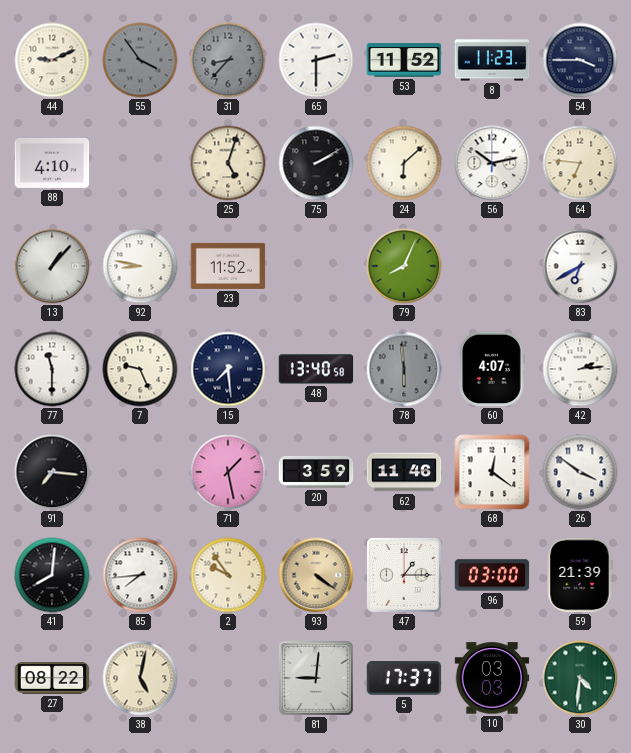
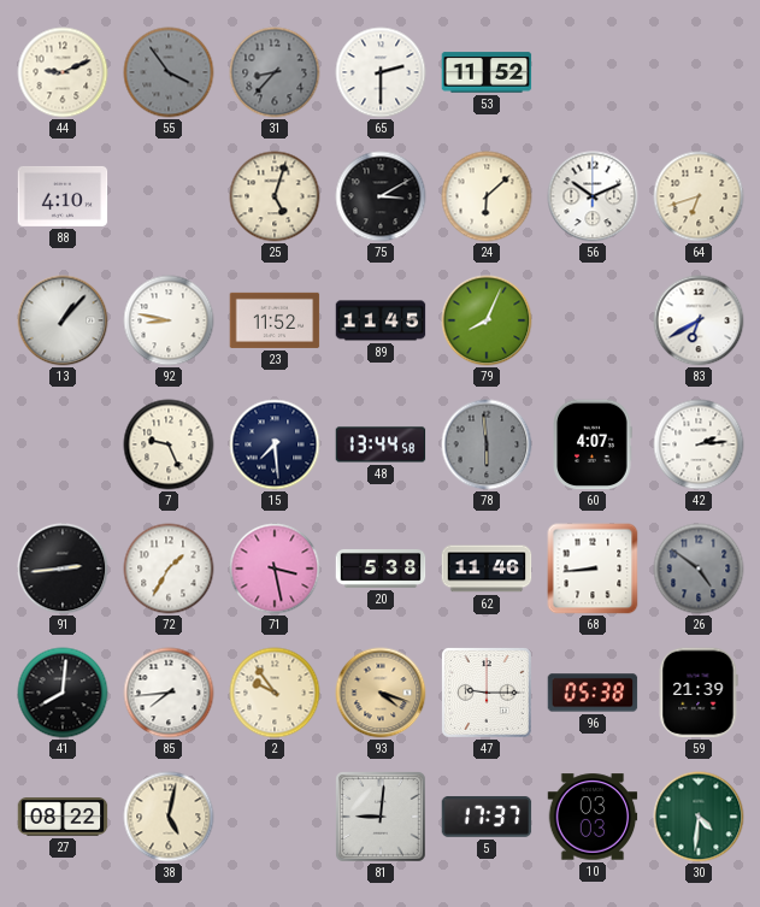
8: 11:23 -> none (492, 60)
54: 3:45 -> none (580, 60)
75: 2:10 -> 3:10 (381, 196)
56: 10:13 -> 10:11 (593, 196)
64: 6:46 -> 6:42 (699, 196)
89: none -> 11:45 (381, 320)
77: 11:30 -> none (52, 369)
48: 13:40 -> 13:44 (381, 444)
91: 7:16 -> 2:44 (63, 569)
72: none -> 1:35 (169, 569)
71: 1:28 -> 3:28 (275, 569)
20: 3:59 -> 5:38 (381, 569)
68: 12:21 -> 8:44 (593, 569)
26: 3:51 -> 4:51 (699, 569)
26 dial: white -> grey (699, 569)
93: 4:21 -> 4:18 (381, 693)
47: 1:15 -> 9:15 (488, 694)
96: 03:00 -> 05:38 (593, 693)
